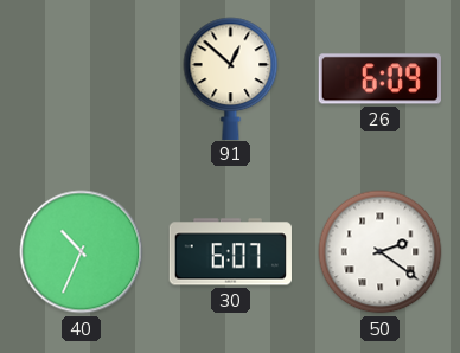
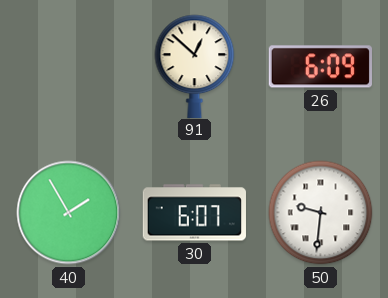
40: 10:34 -> 1:55 (69, 213)
50: 2:21 -> 9:31 (321, 213)
